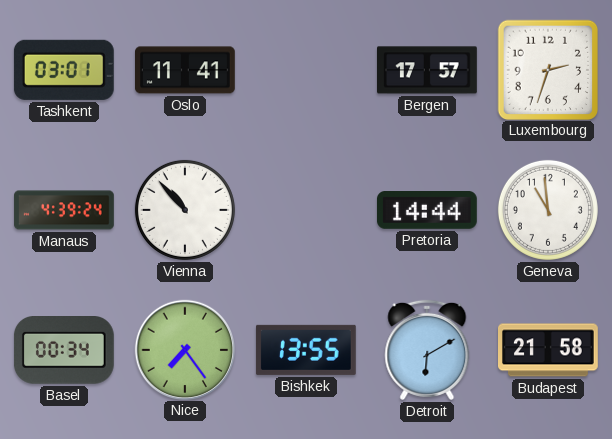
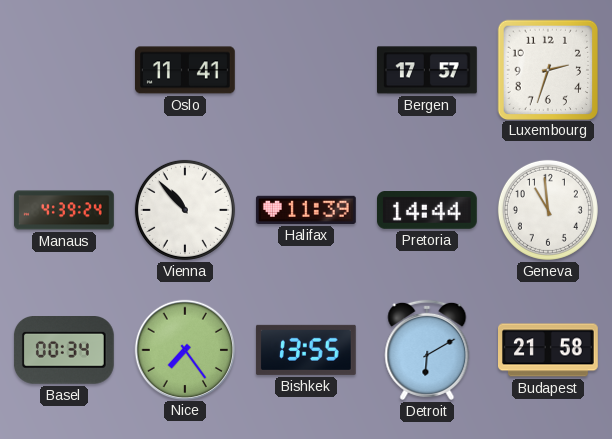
Tashkent: 03:01 -> none (64, 70)
Halifax: none -> 11:39 (306, 210)
